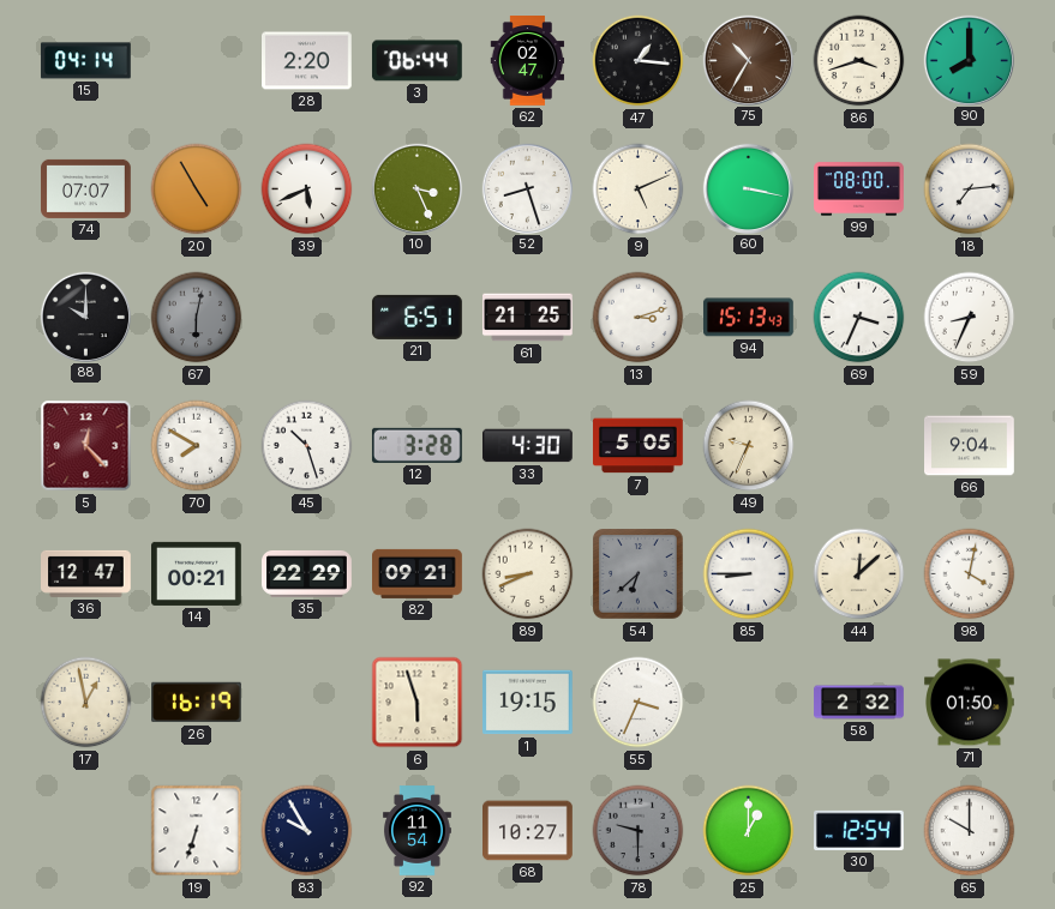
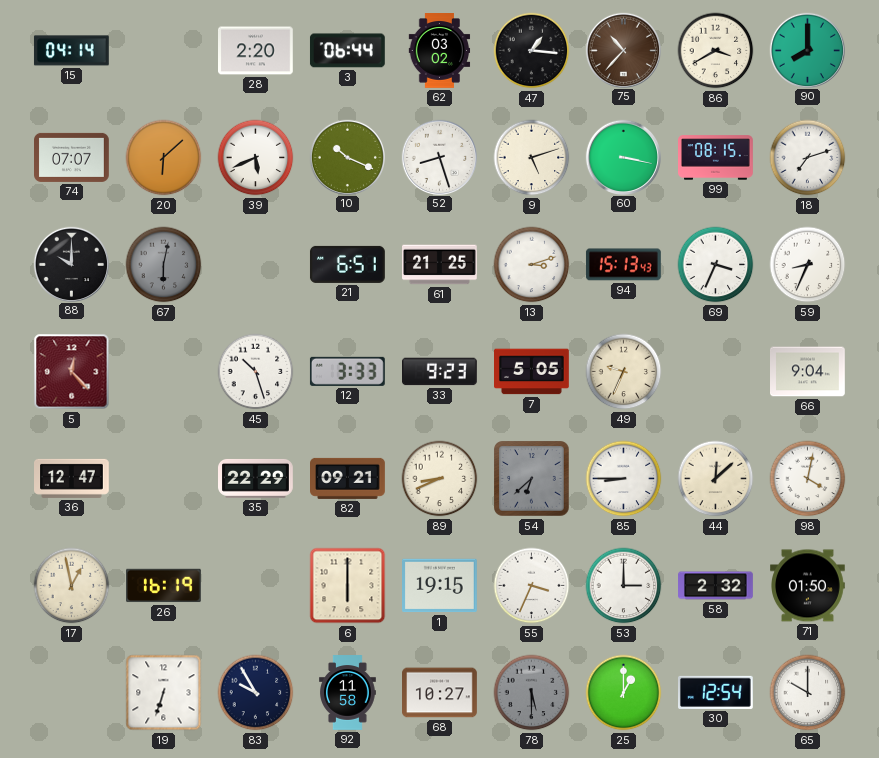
62: 02:47 -> 03:02 (440, 51)
75: 10:35 -> 10:37 (623, 50)
86: 3:42 -> 3:40 (716, 51)
20: 4:55 -> 6:08 (164, 158)
10: 3:26 -> 10:19 (347, 157)
9: 5:11 -> 5:12 (532, 158)
99: 08:00 -> 08:15 (716, 158)
18: 7:14 -> 7:12 (808, 158)
70: 7:50 -> none (197, 446)
12: 3:28 -> 3:33 (347, 371)
33: 4:30 -> 9:23 (440, 372)
14: 00:21 -> none (197, 573)
6: 5:57 -> 6:00 (348, 586)
53: none -> 3:00 (624, 586)
92: 11:54 -> 11:58 (348, 693)
78: 9:30 -> 5:30 (532, 693)
